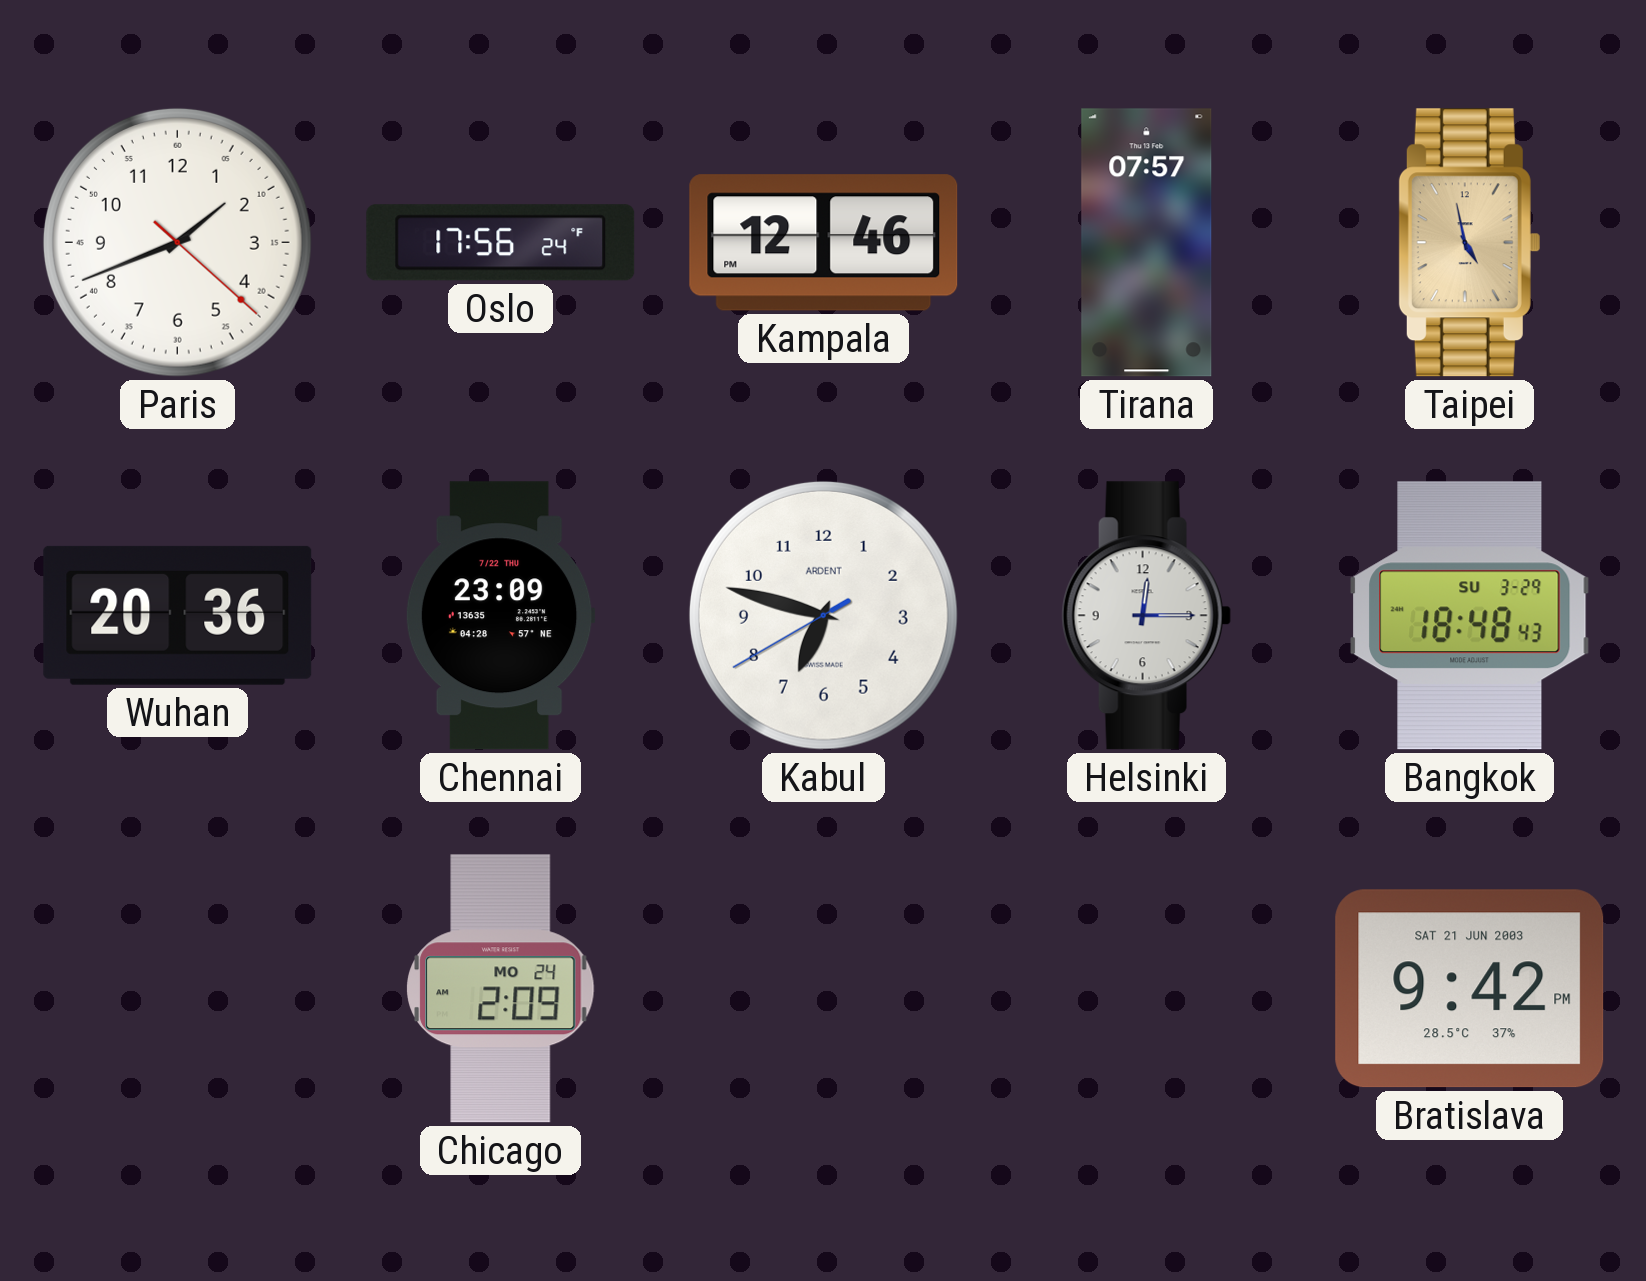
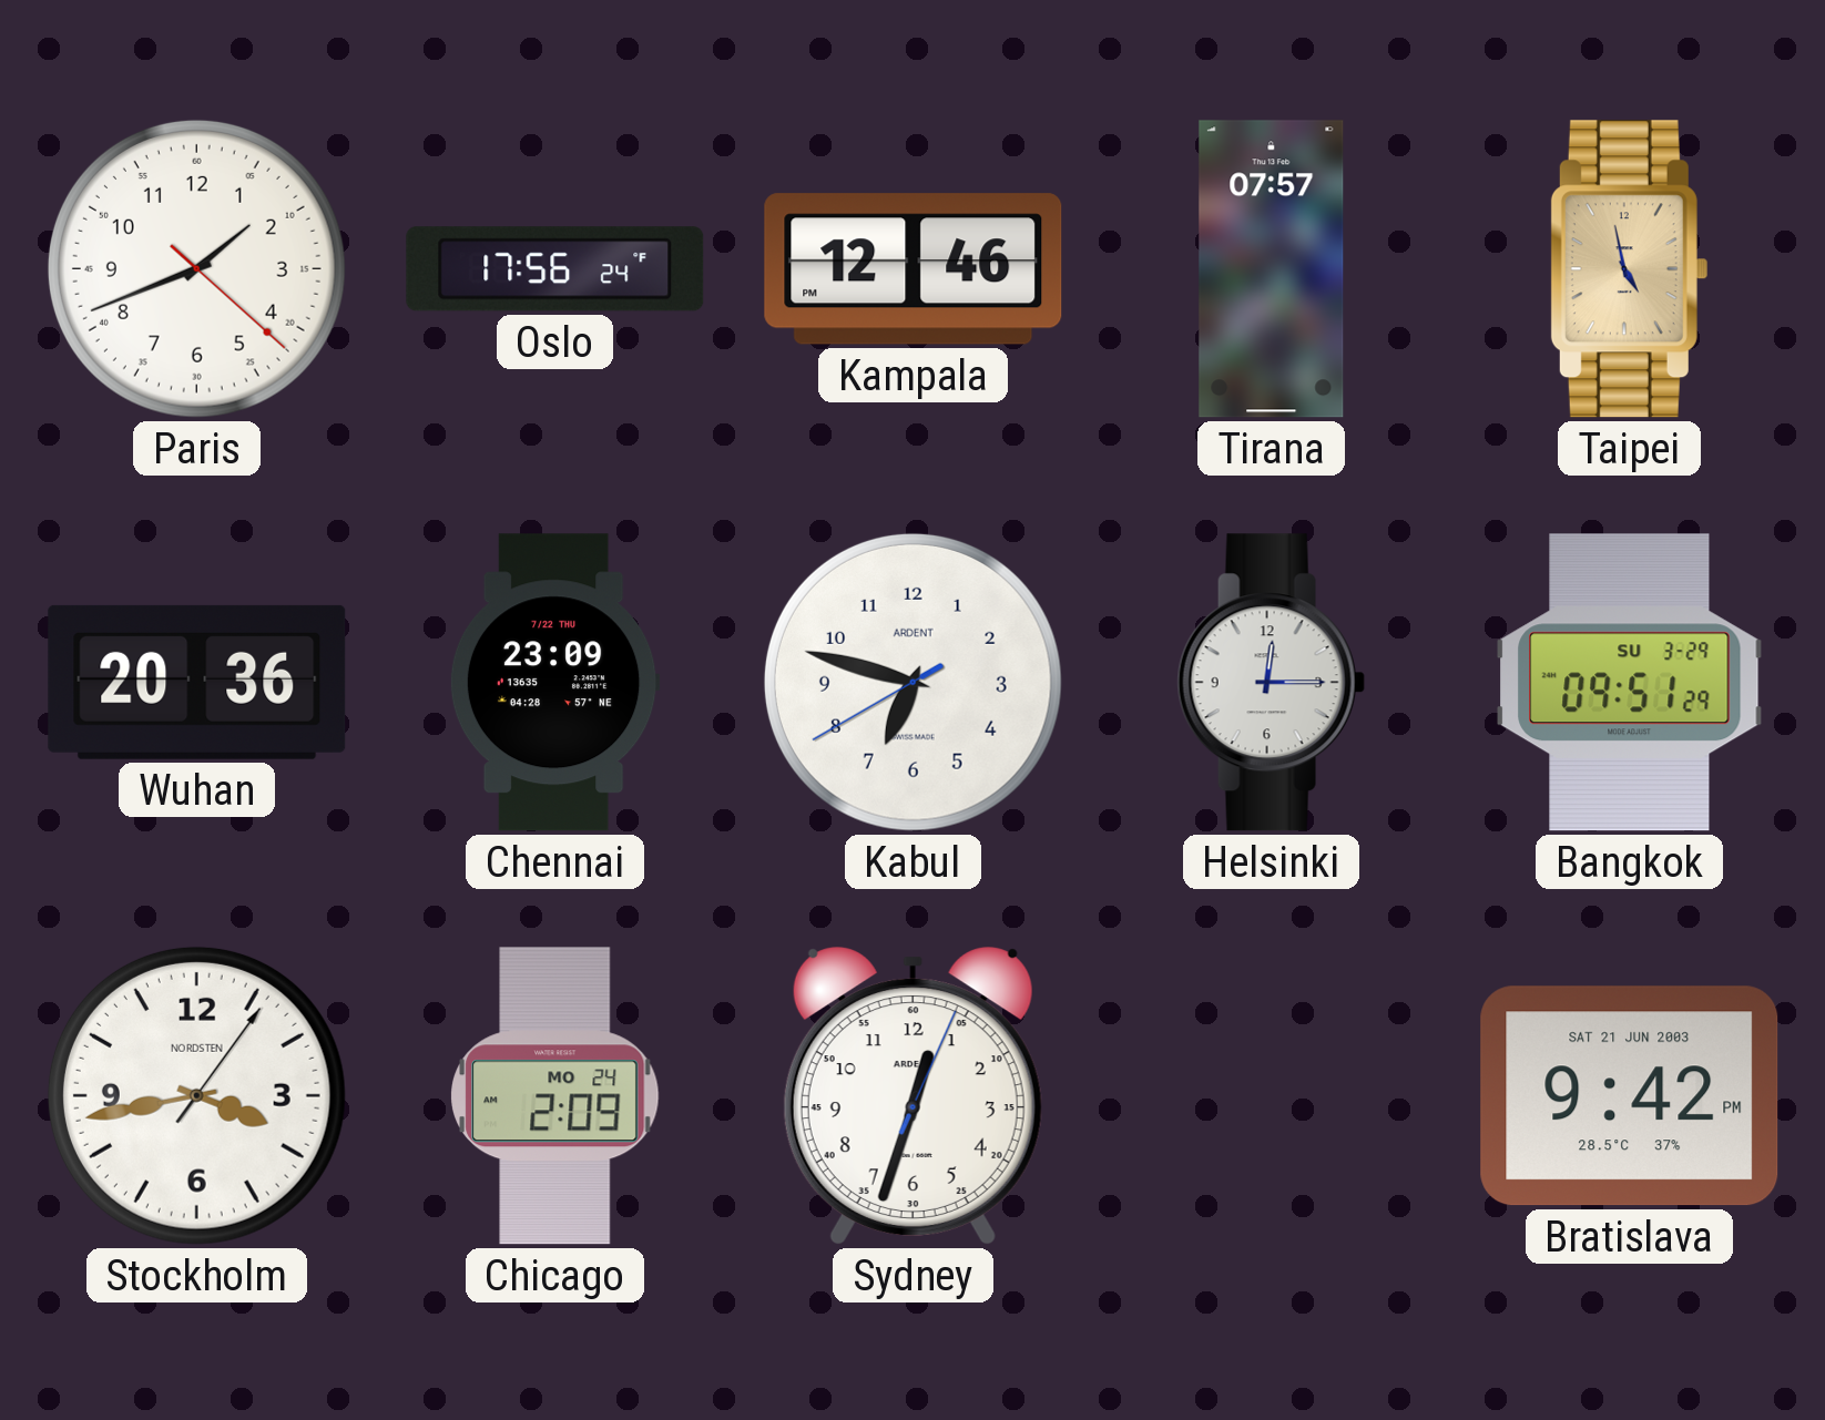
Bangkok: 18:48 -> 09:51 (1630, 683)
Stockholm: none -> 3:43 (196, 1095)
Sydney: none -> 12:33 (912, 1096)
